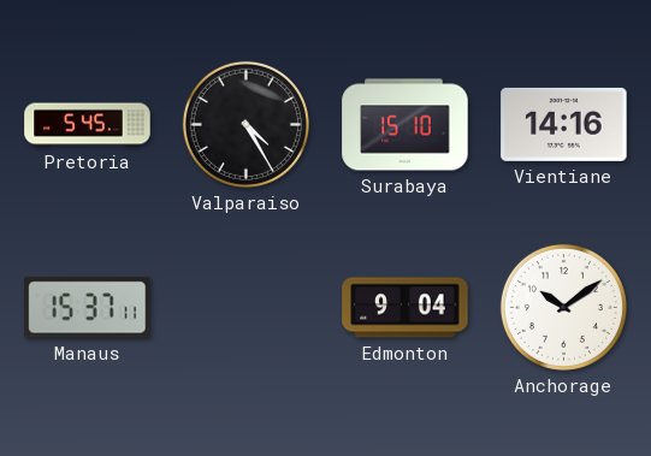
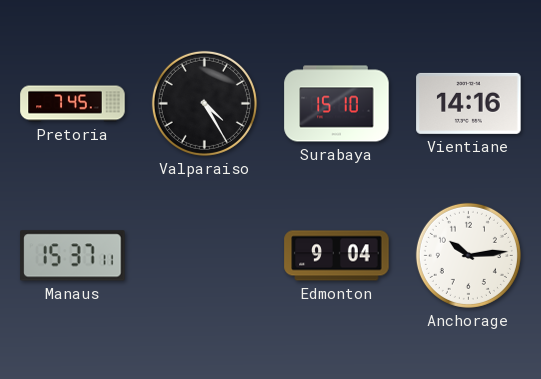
Pretoria: 5:45 -> 7:45 (73, 104)
Anchorage: 10:09 -> 10:14 (468, 255)
